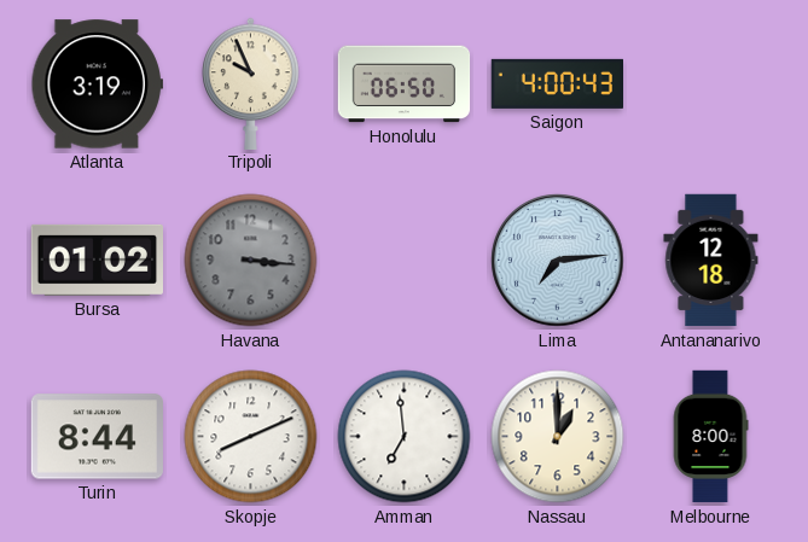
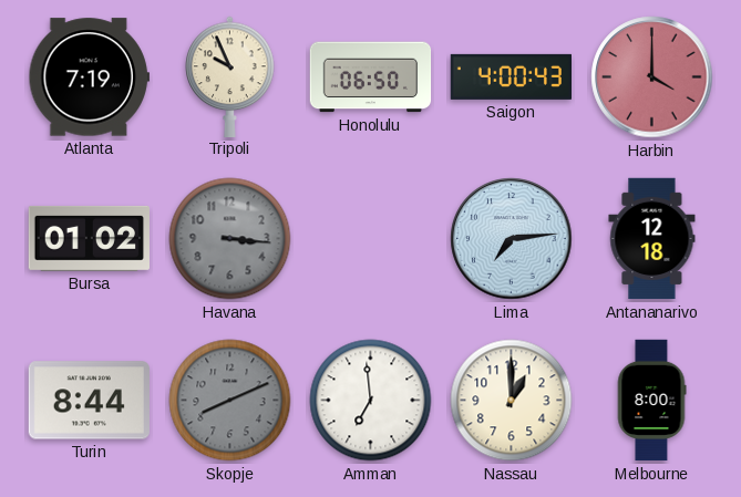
Atlanta: 3:19 -> 7:19 (89, 77)
Harbin: none -> 4:00 (652, 77)
Skopje dial: white -> grey (230, 401)
